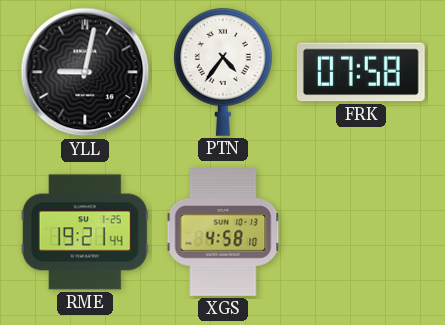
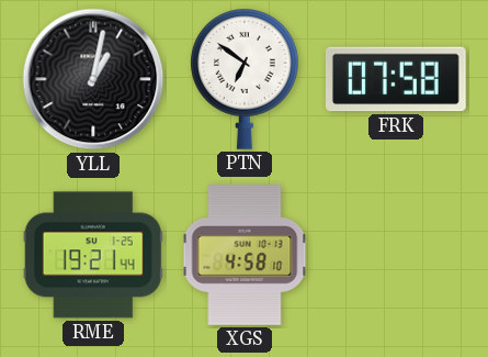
YLL: 9:02 -> 1:02 (93, 79)
PTN: 4:36 -> 6:51 (246, 79)
